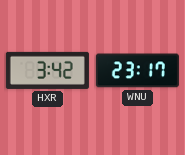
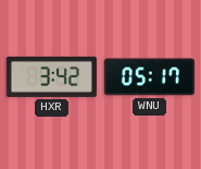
WNU: 23:17 -> 05:17 (149, 77)
